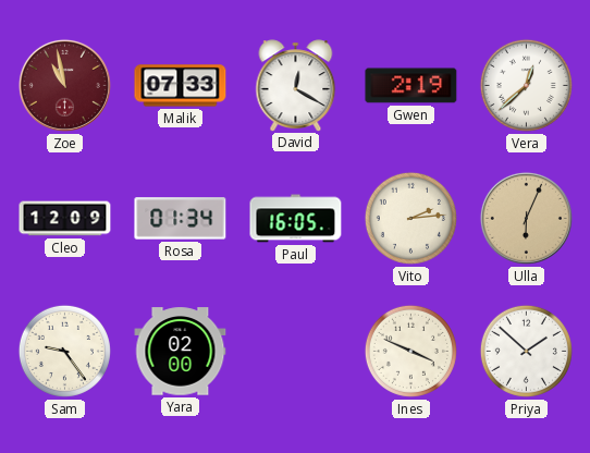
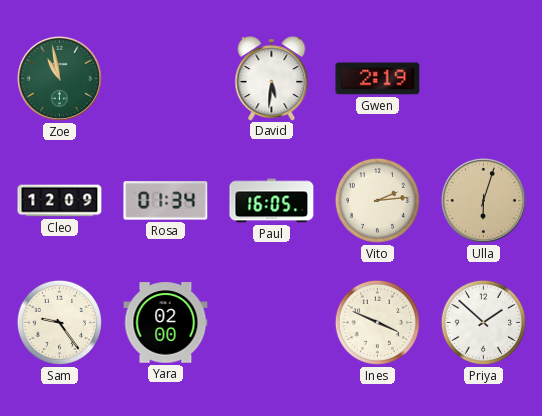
Zoe dial: burgundy -> green (59, 78)
Malik: 07:33 -> none (181, 86)
David: 12:20 -> 5:31 (272, 78)
Vera: 12:38 -> none (526, 85)
Ulla: 6:04 -> 6:03 (483, 200)
